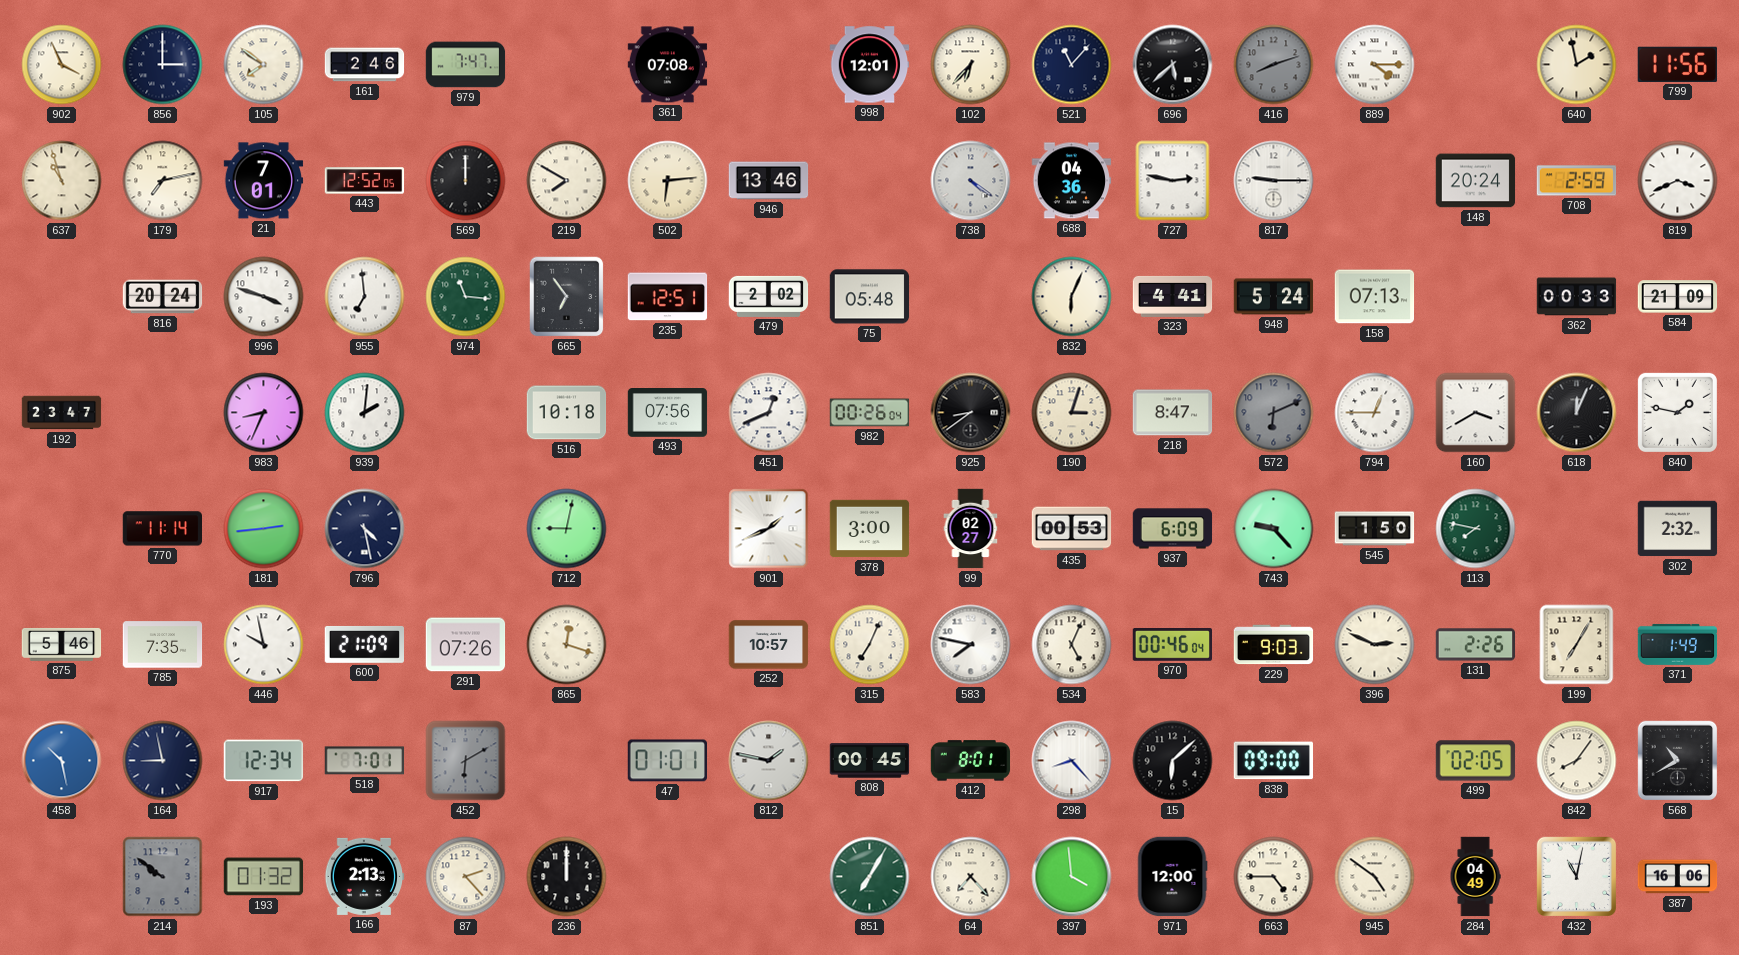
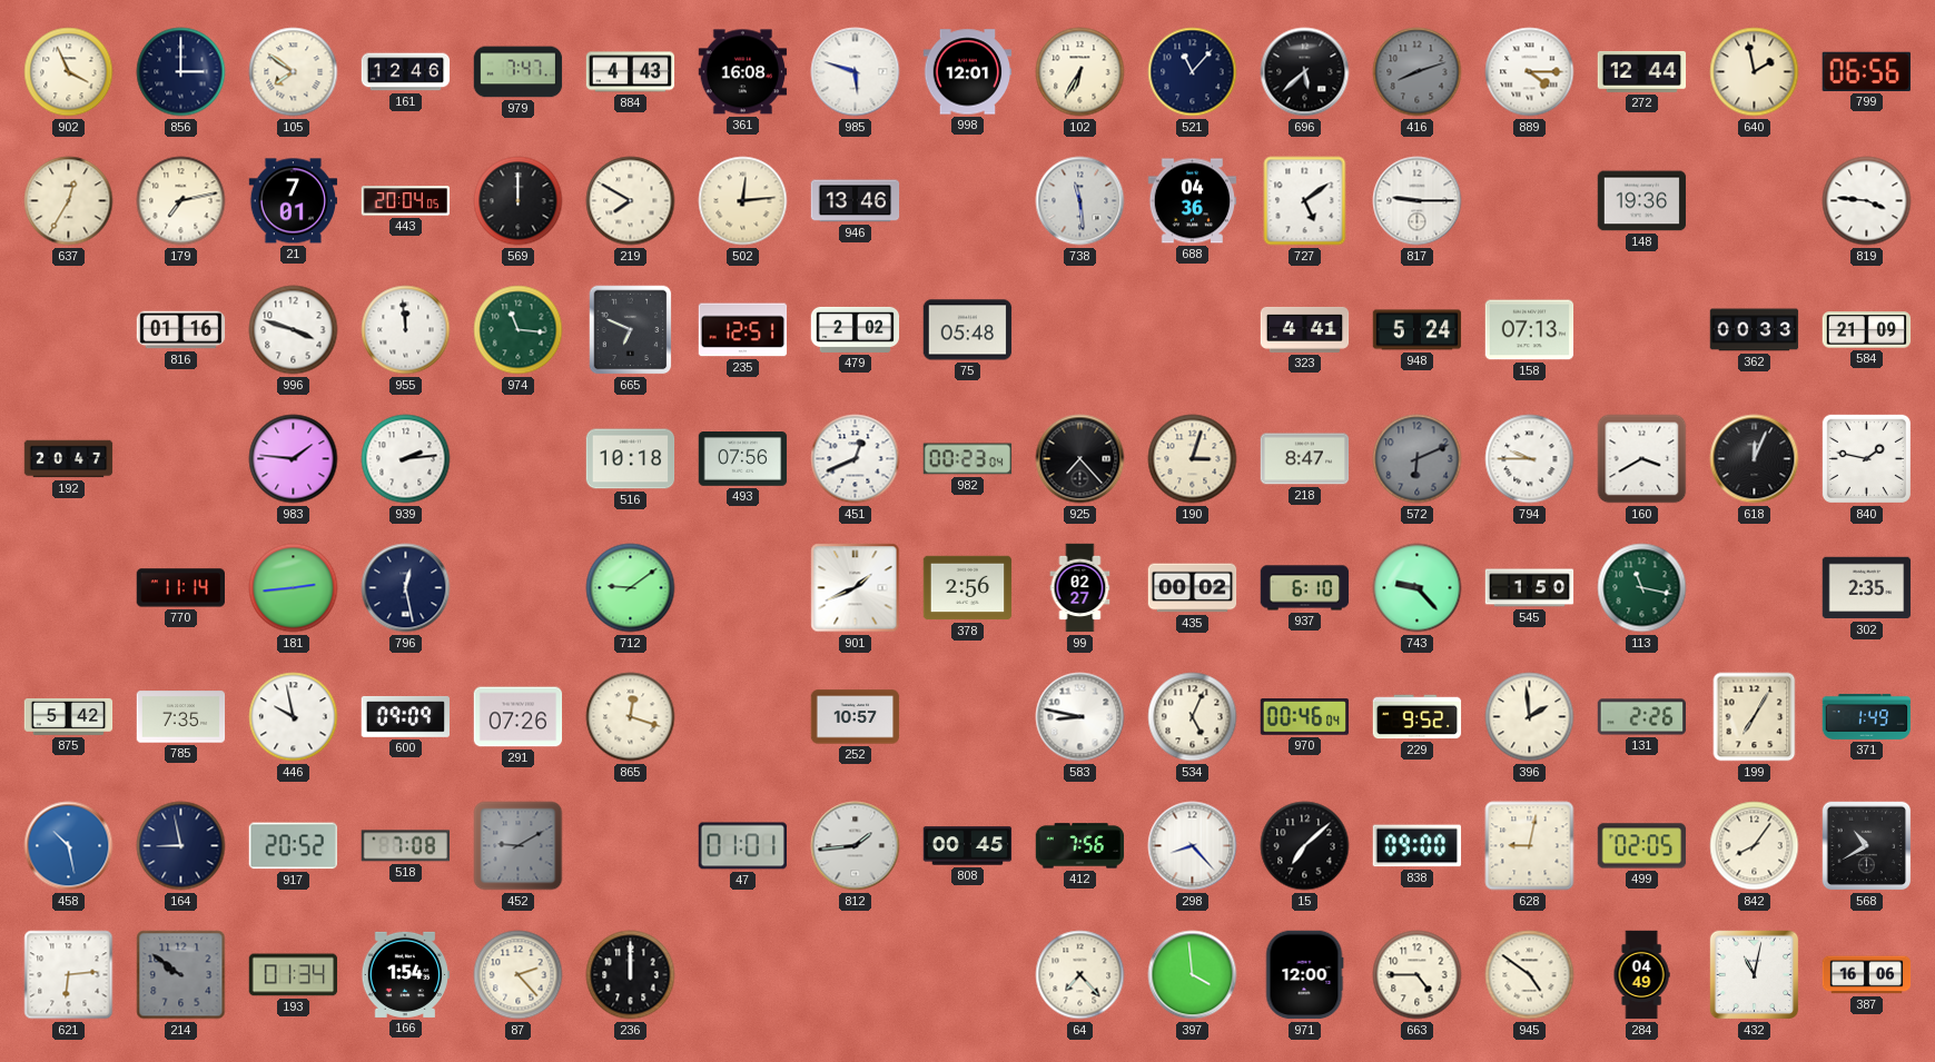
161: 2:46 -> 12:46 (406, 72)
884: none -> 4:43 (631, 72)
361: 07:08 -> 16:08 (743, 72)
985: none -> 5:48 (856, 72)
102: 6:37 -> 6:35 (1080, 72)
272: none -> 12:44 (1642, 71)
799: 11:56 -> 06:56 (1866, 71)
637: 10:57 -> 12:35 (69, 201)
443: 12:52 -> 20:04 (406, 201)
502: 6:14 -> 12:14 (743, 201)
738: 4:21 -> 11:29 (1080, 201)
727: 2:47 -> 5:09 (1305, 201)
148: 20:24 -> 19:36 (1642, 201)
708: 2:59 -> none (1577, 181)
819: 3:41 -> 3:46 (1867, 201)
816: 20:24 -> 01:16 (181, 330)
955: 6:59 -> 11:59 (406, 330)
665: 6:54 -> 6:49 (631, 330)
832: 6:04 -> none (1072, 297)
192: 23:47 -> 20:47 (69, 459)
983: 8:34 -> 1:46 (294, 459)
939: 2:01 -> 2:14 (406, 459)
982: 00:26 -> 00:23 (968, 459)
925: 8:39 -> 7:23 (1080, 459)
794: 12:45 -> 9:45 (1530, 459)
796: 4:28 -> 12:28 (406, 588)
712: 9:02 -> 9:09 (631, 588)
378: 3:00 -> 2:56 (968, 588)
435: 00:53 -> 00:02 (1193, 588)
937: 6:09 -> 6:10 (1305, 588)
113: 7:47 -> 11:17 (1642, 588)
302: 2:32 -> 2:35 (1867, 588)
875: 5:46 -> 5:42 (69, 716)
600: 21:09 -> 09:09 (406, 717)
315: 7:04 -> none (870, 645)
583: 7:47 -> 8:47 (1080, 717)
229: 9:03 -> 9:52 (1418, 717)
396: 2:49 -> 1:59 (1530, 717)
917: 12:34 -> 20:52 (294, 846)
518: 7:01 -> 7:08 (405, 846)
452: 6:10 -> 9:10 (519, 846)
812: 1:47 -> 1:44 (856, 846)
412: 8:01 -> 7:56 (1080, 846)
15: 6:08 -> 7:08 (1305, 846)
628: none -> 9:02 (1530, 846)
621: none -> 6:14 (69, 975)
193: 01:32 -> 01:34 (294, 975)
166: 2:13 -> 1:54 (406, 974)
851: 7:05 -> none (870, 877)
